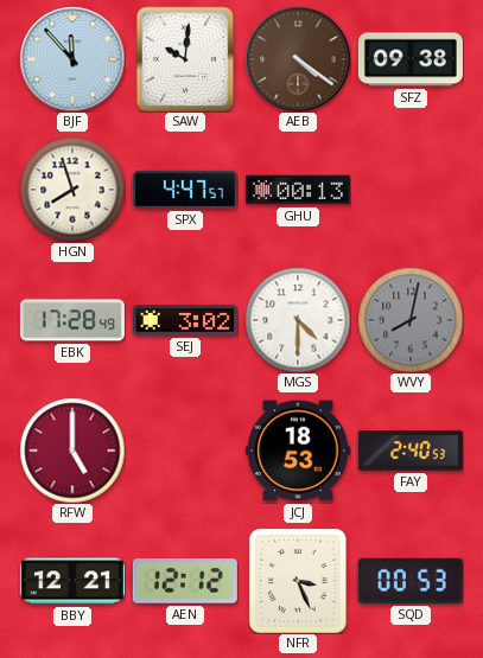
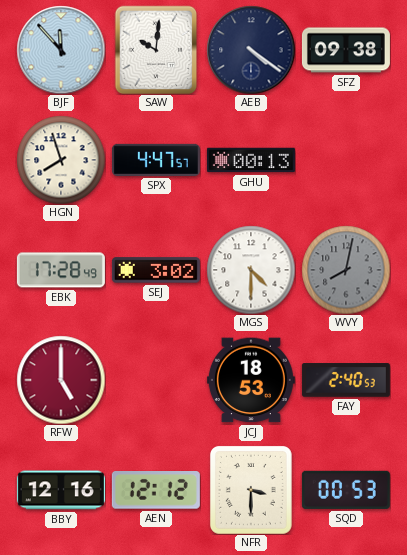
AEB dial: brown -> navy (251, 50)
BBY: 12:21 -> 12:16 (61, 490)
NFR: 3:26 -> 3:30 (251, 490)
